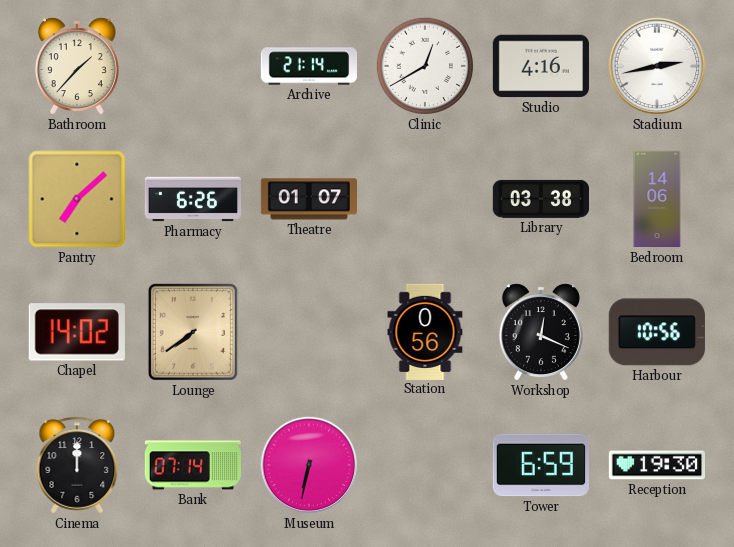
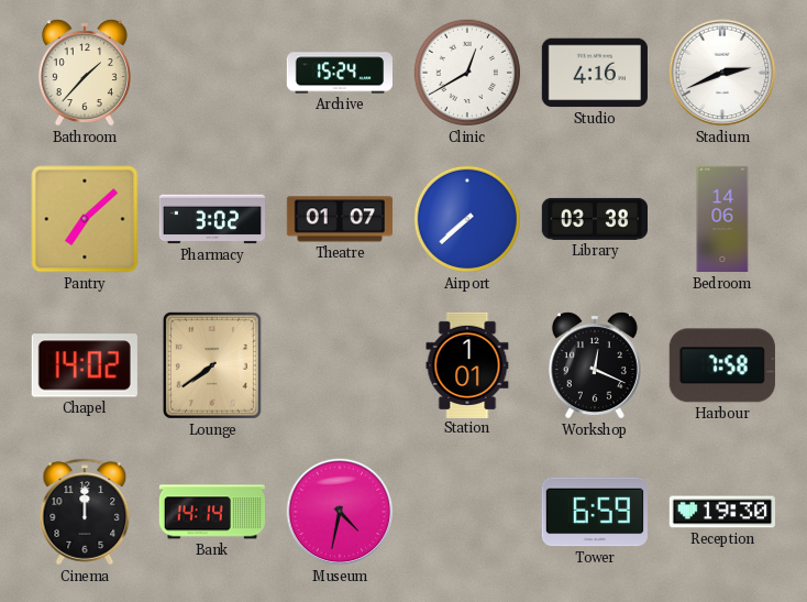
Archive: 21:14 -> 15:24 (339, 73)
Stadium: 2:43 -> 2:41 (722, 73)
Pharmacy: 6:26 -> 3:02 (211, 219)
Airport: none -> 7:38 (467, 219)
Station: 0:56 -> 1:01 (467, 364)
Harbour: 10:56 -> 7:58 (722, 365)
Bank: 07:14 -> 14:14 (212, 512)
Museum: 6:32 -> 4:32 (340, 512)
